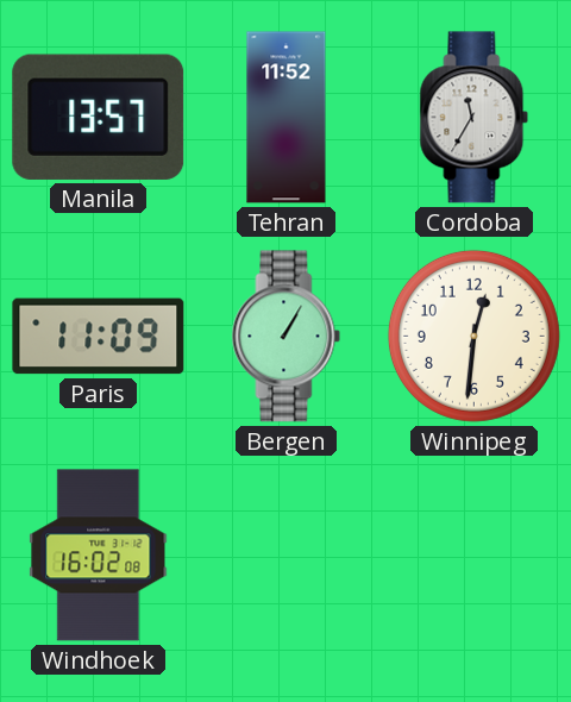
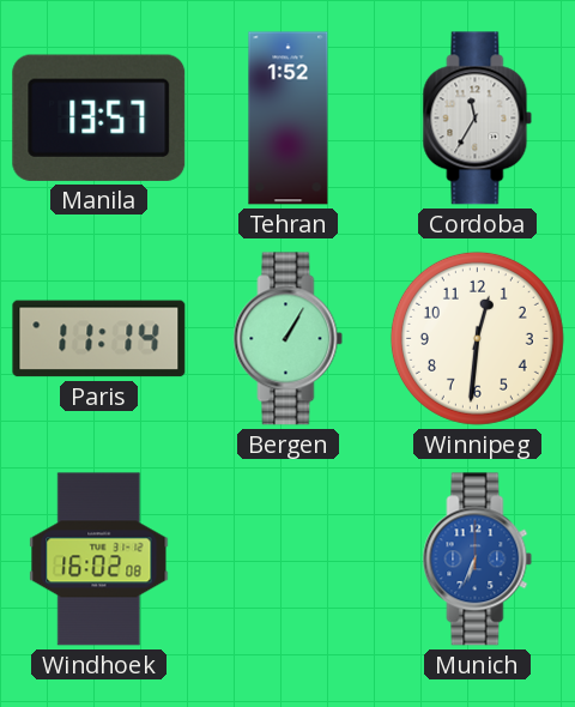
Tehran: 11:52 -> 1:52 (289, 119)
Paris: 11:09 -> 11:14 (99, 339)
Munich: none -> 6:34 (478, 560)
